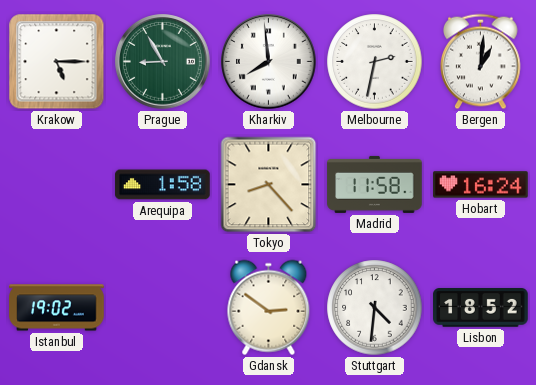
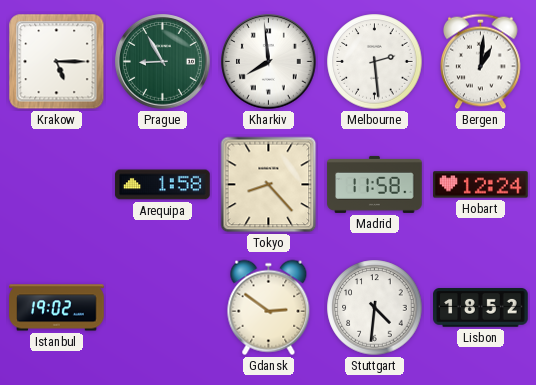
Melbourne: 2:32 -> 2:29 (375, 62)
Hobart: 16:24 -> 12:24 (481, 185)
